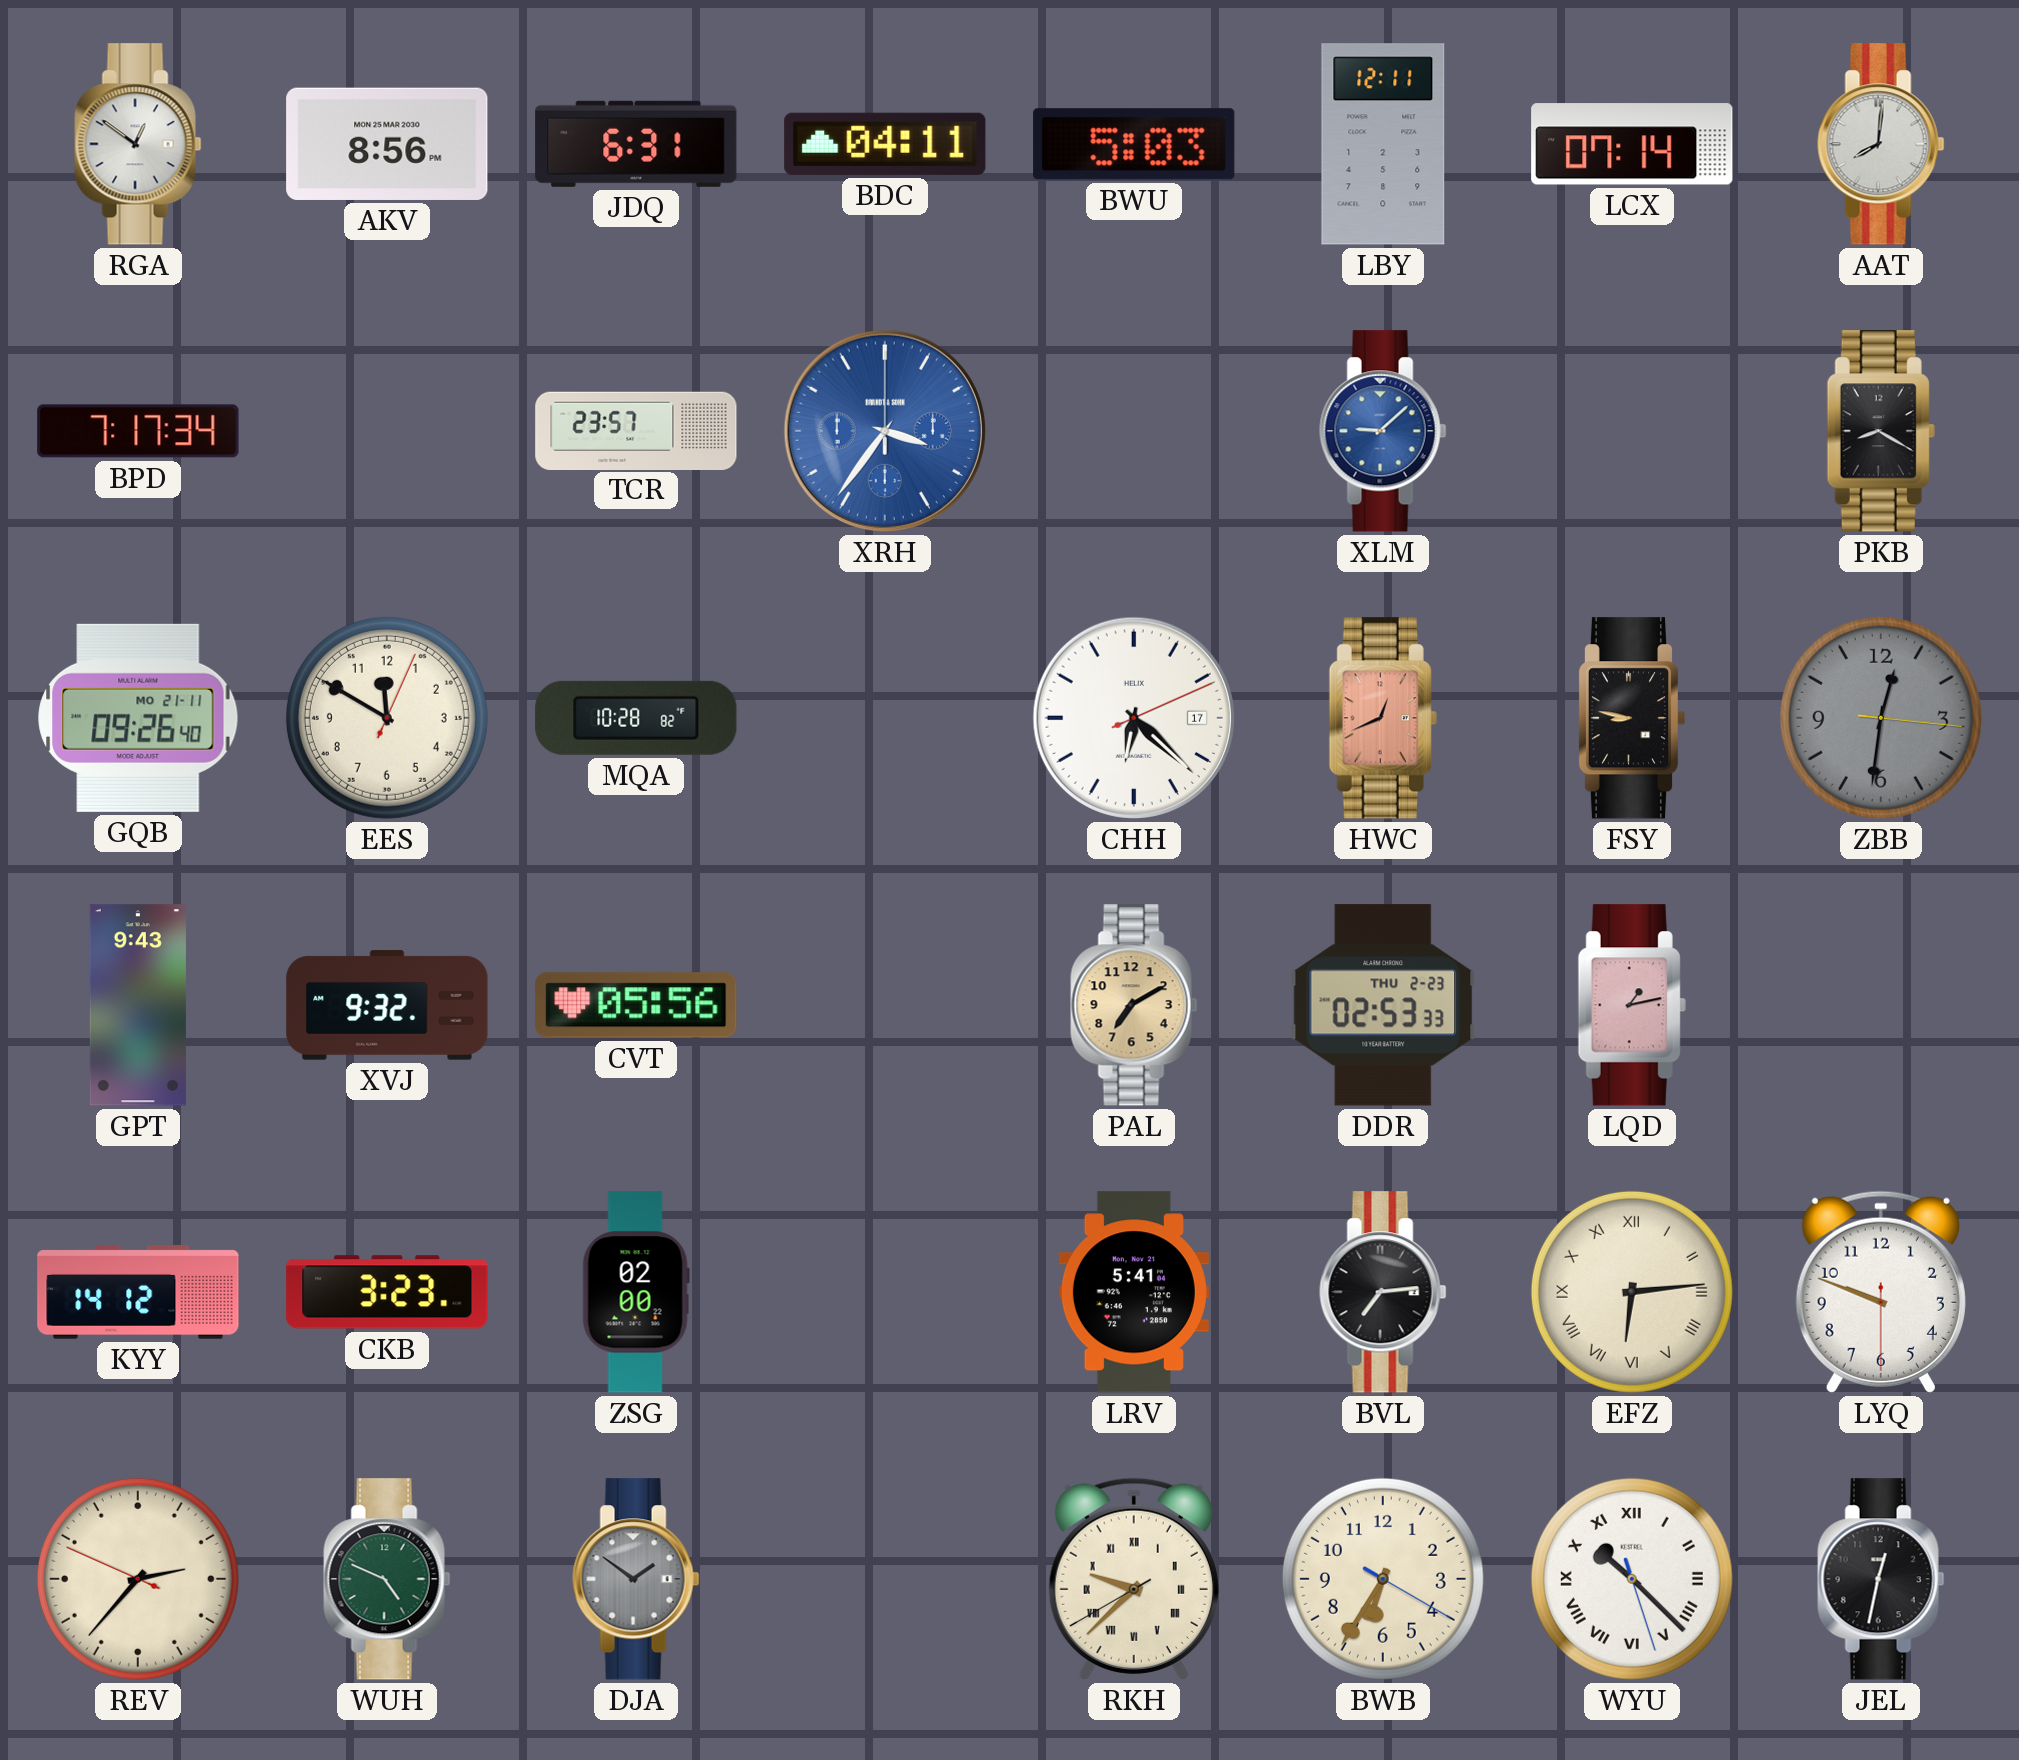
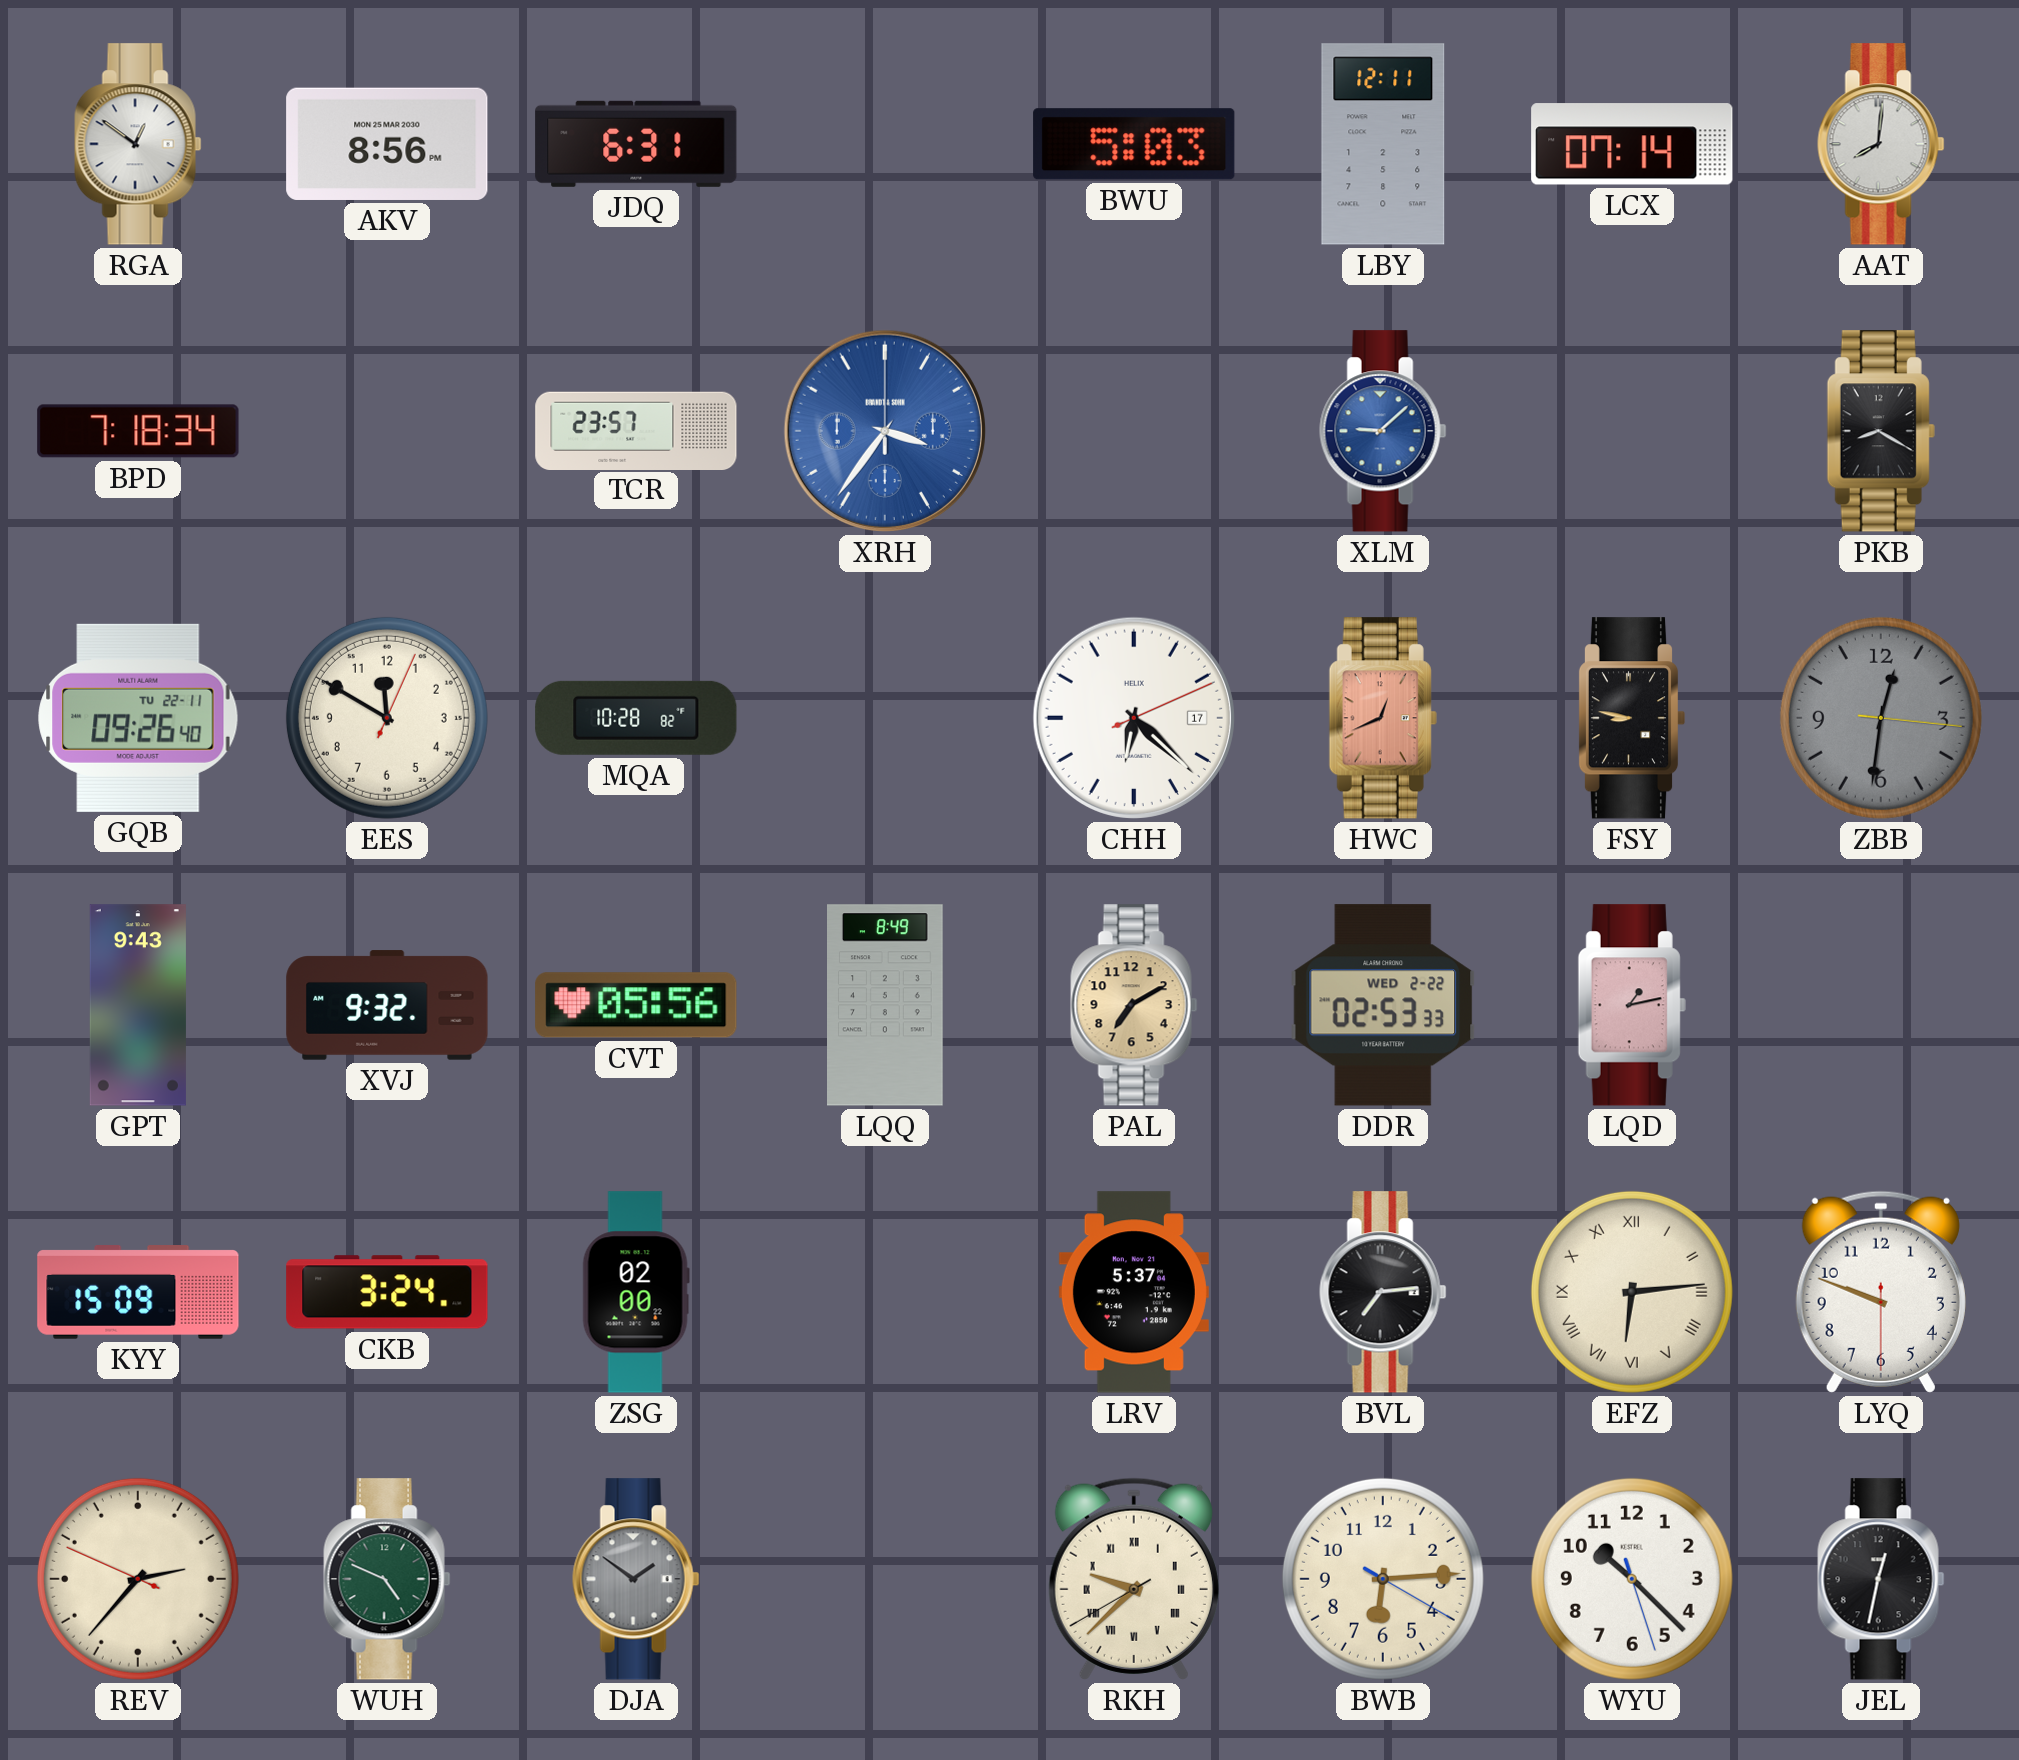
BDC: 04:11 -> none (885, 144)
BPD: 7:17 -> 7:18 (138, 431)
GQB date: MO 21-11 -> TU 22-11 (138, 718)
LQQ: none -> 8:49 (886, 1005)
DDR date: THU 2-23 -> WED 2-22 (1383, 1005)
KYY: 14:12 -> 15:09 (138, 1292)
CKB: 3:23 -> 3:24 (387, 1292)
LRV: 5:41 -> 5:37 (1134, 1292)
BWB: 6:35 -> 6:14 (1383, 1579)
WYU numerals: Roman -> Arabic (1632, 1579)
